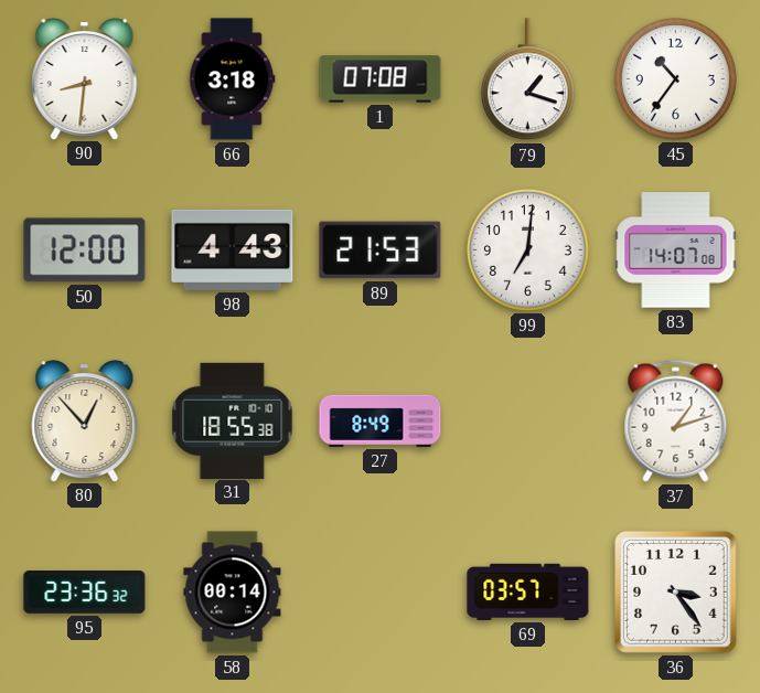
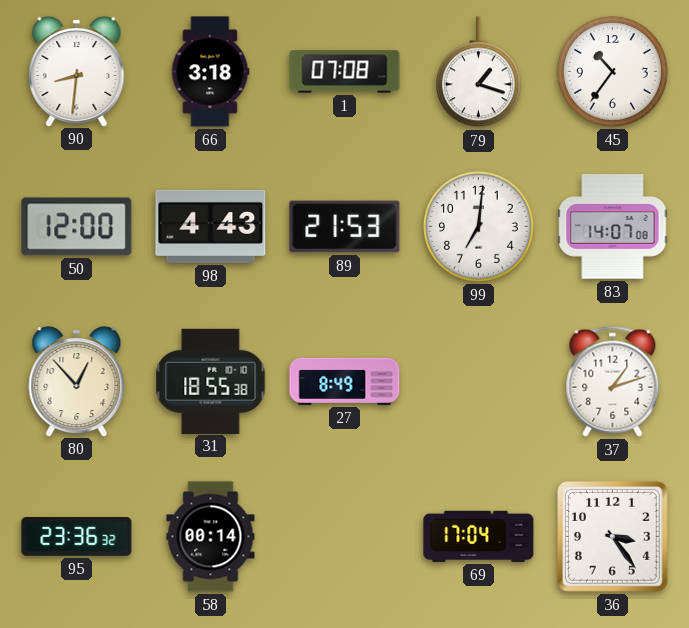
69: 03:57 -> 17:04 (479, 536)
